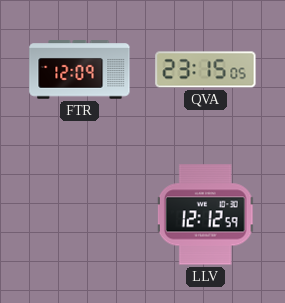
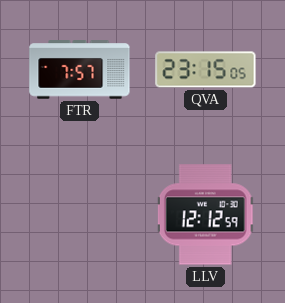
FTR: 12:09 -> 7:57 (80, 70)
